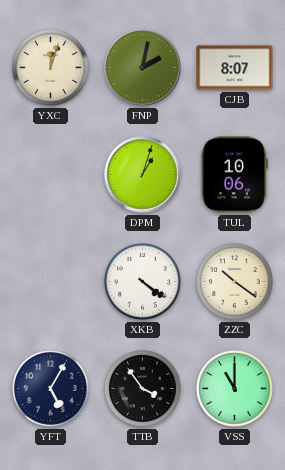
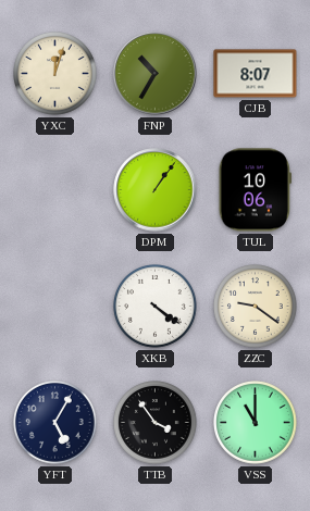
FNP: 2:02 -> 10:35 (156, 74)
DPM: 1:03 -> 1:06 (156, 190)
ZZC: 10:21 -> 9:21 (256, 307)
